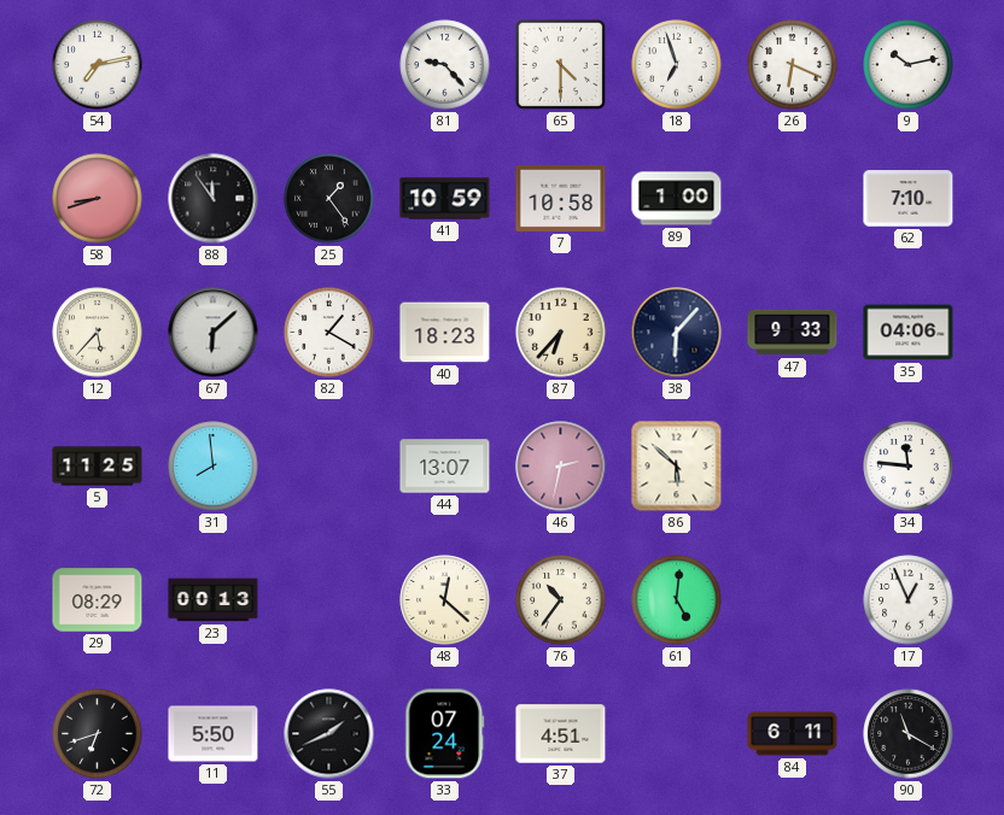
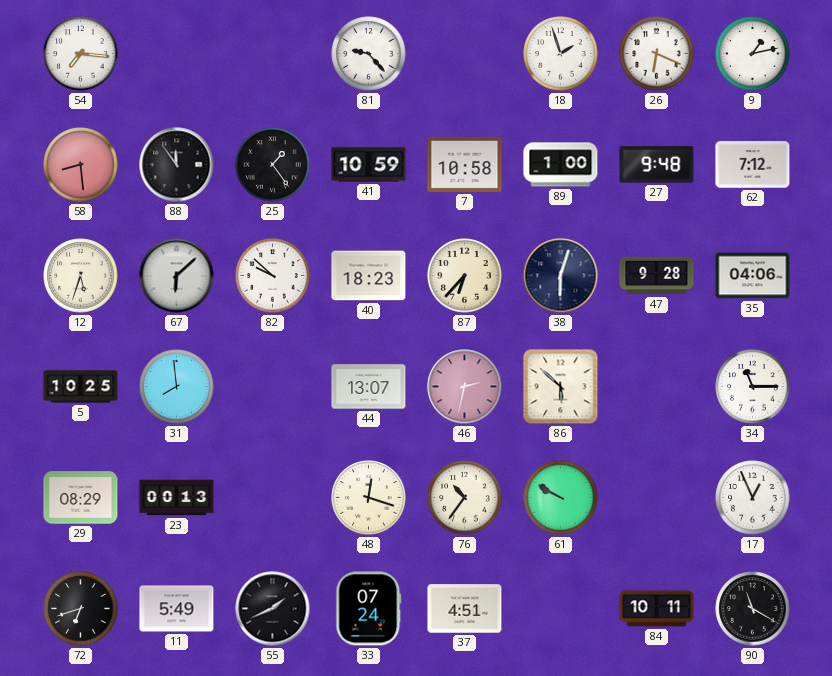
54: 7:13 -> 7:16 (81, 54)
65: 4:30 -> none (560, 64)
18: 6:57 -> 1:57 (561, 54)
9: 10:13 -> 1:13 (753, 54)
58: 8:42 -> 8:29 (81, 165)
27: none -> 9:48 (657, 165)
62: 7:10 -> 7:12 (753, 165)
12: 5:37 -> 5:33 (81, 276)
82: 1:20 -> 9:52 (273, 276)
38: 6:07 -> 6:03 (561, 276)
47: 9:33 -> 9:28 (657, 276)
5: 11:25 -> 10:25 (81, 387)
34: 11:46 -> 11:15 (753, 387)
48: 12:22 -> 12:18 (369, 498)
61: 5:01 -> 9:50 (561, 498)
11: 5:50 -> 5:49 (177, 609)
84: 6:11 -> 10:11 (657, 609)
